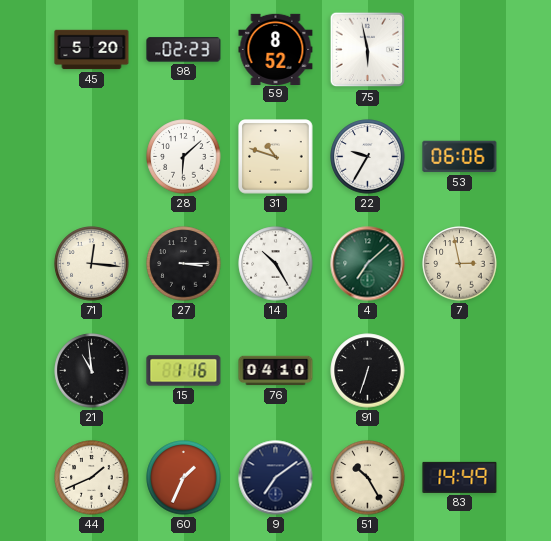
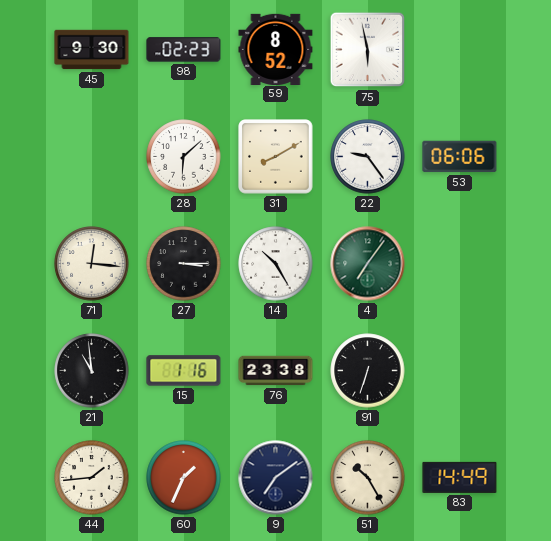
45: 5:20 -> 9:30 (92, 50)
31: 10:48 -> 8:10 (276, 157)
22: 9:35 -> 9:24 (368, 157)
4: 7:08 -> 7:06 (368, 264)
7: 2:58 -> none (460, 264)
76: 04:10 -> 23:38 (276, 371)
44: 1:41 -> 1:44 (92, 478)
